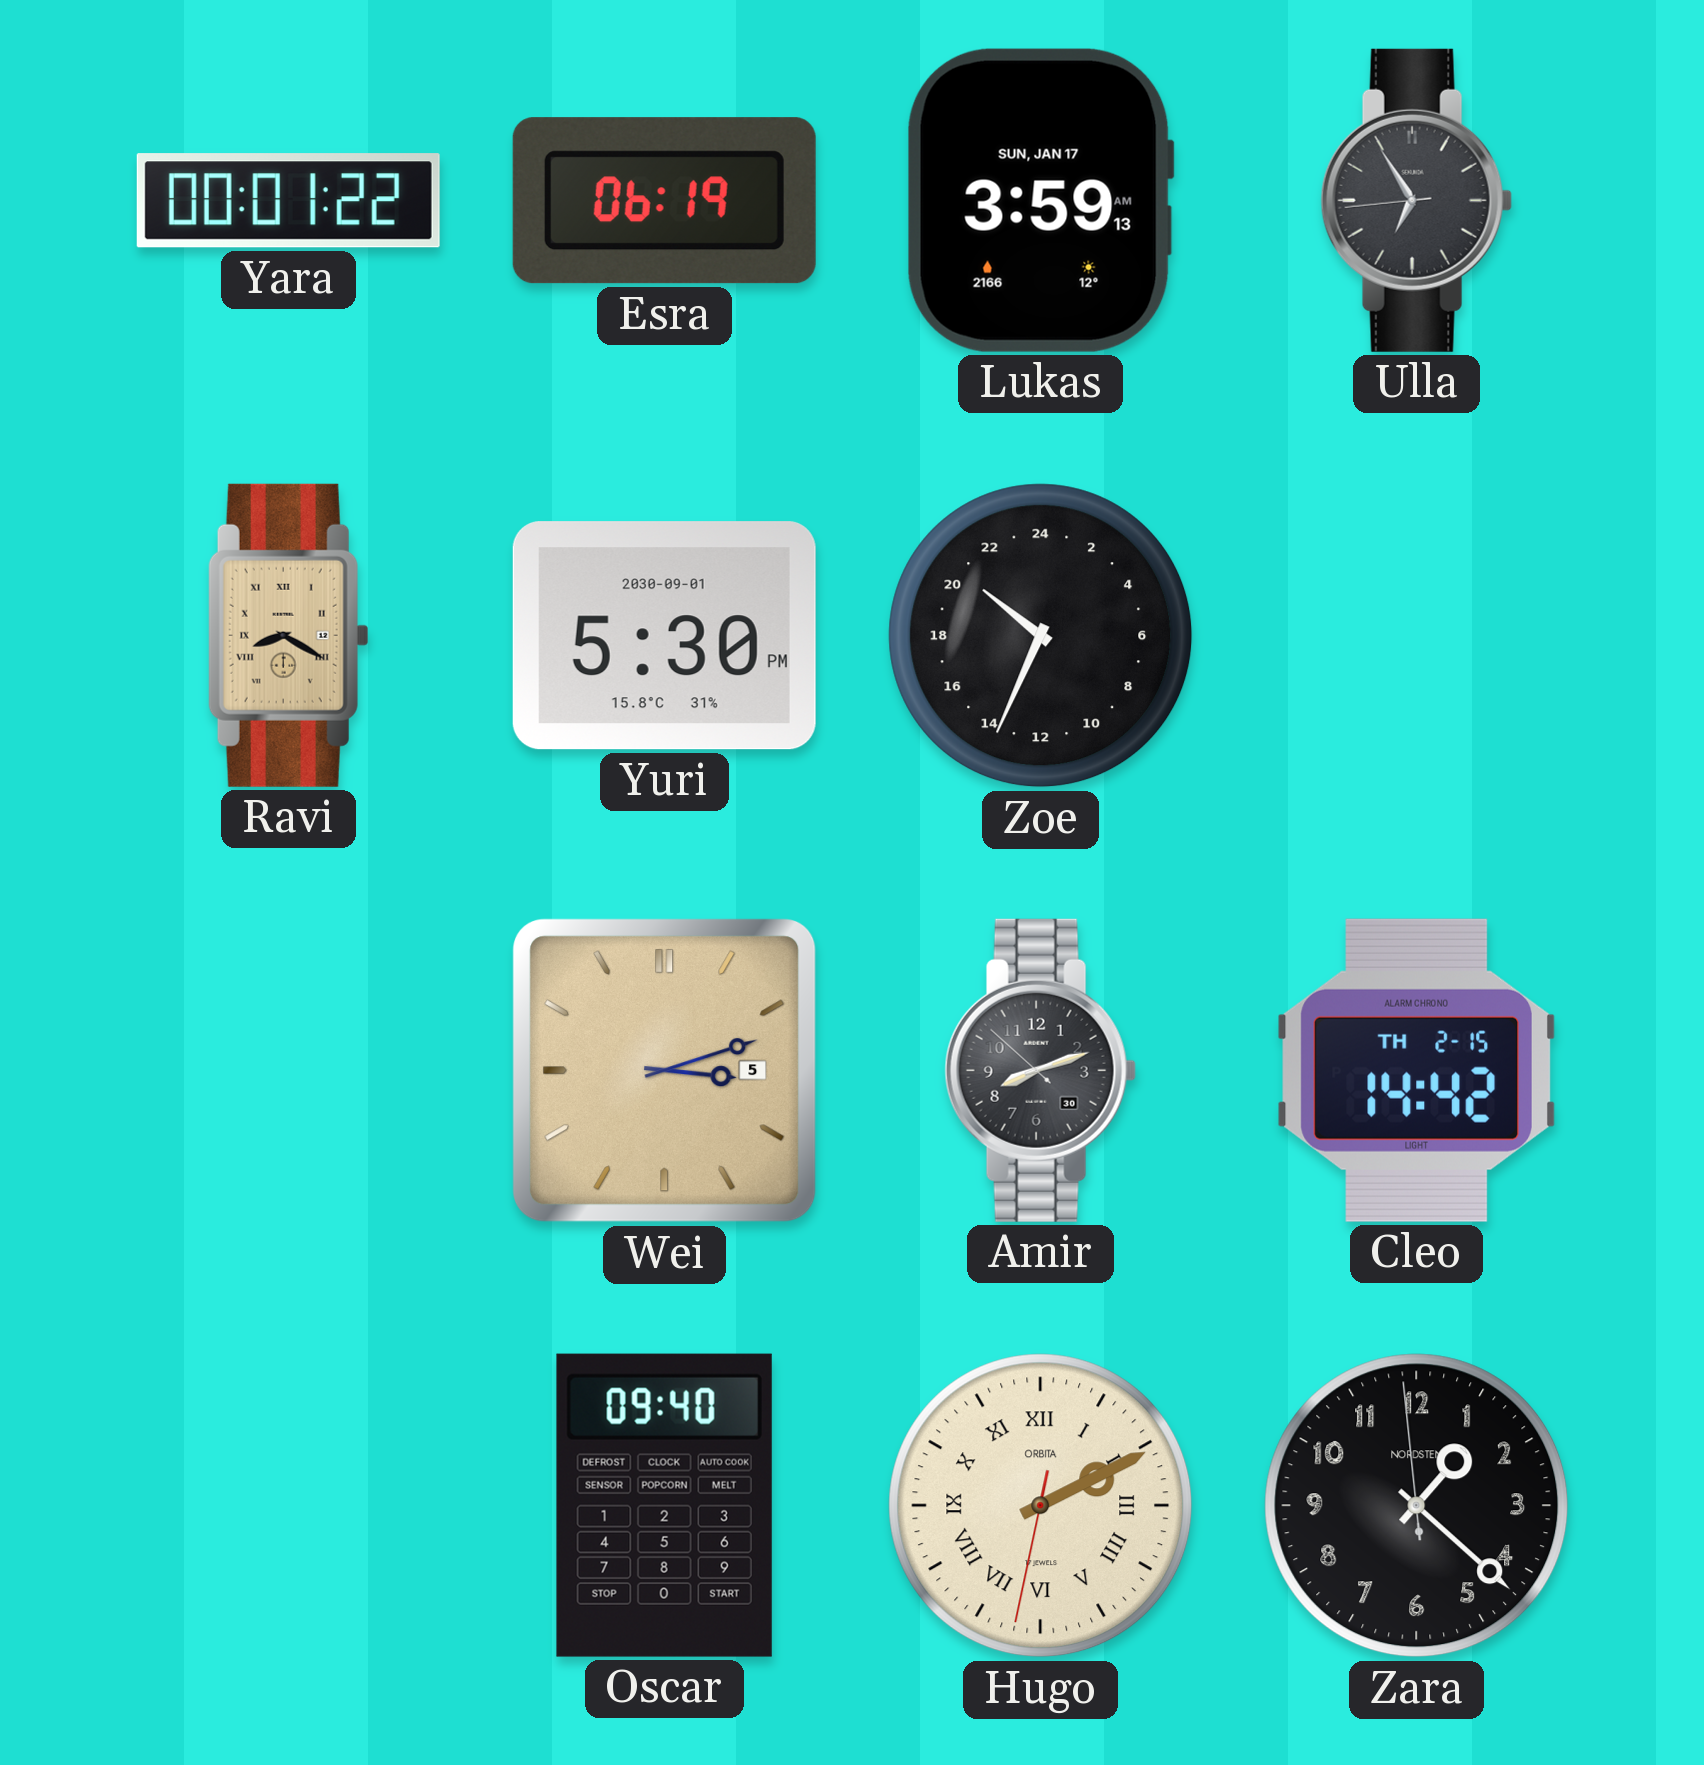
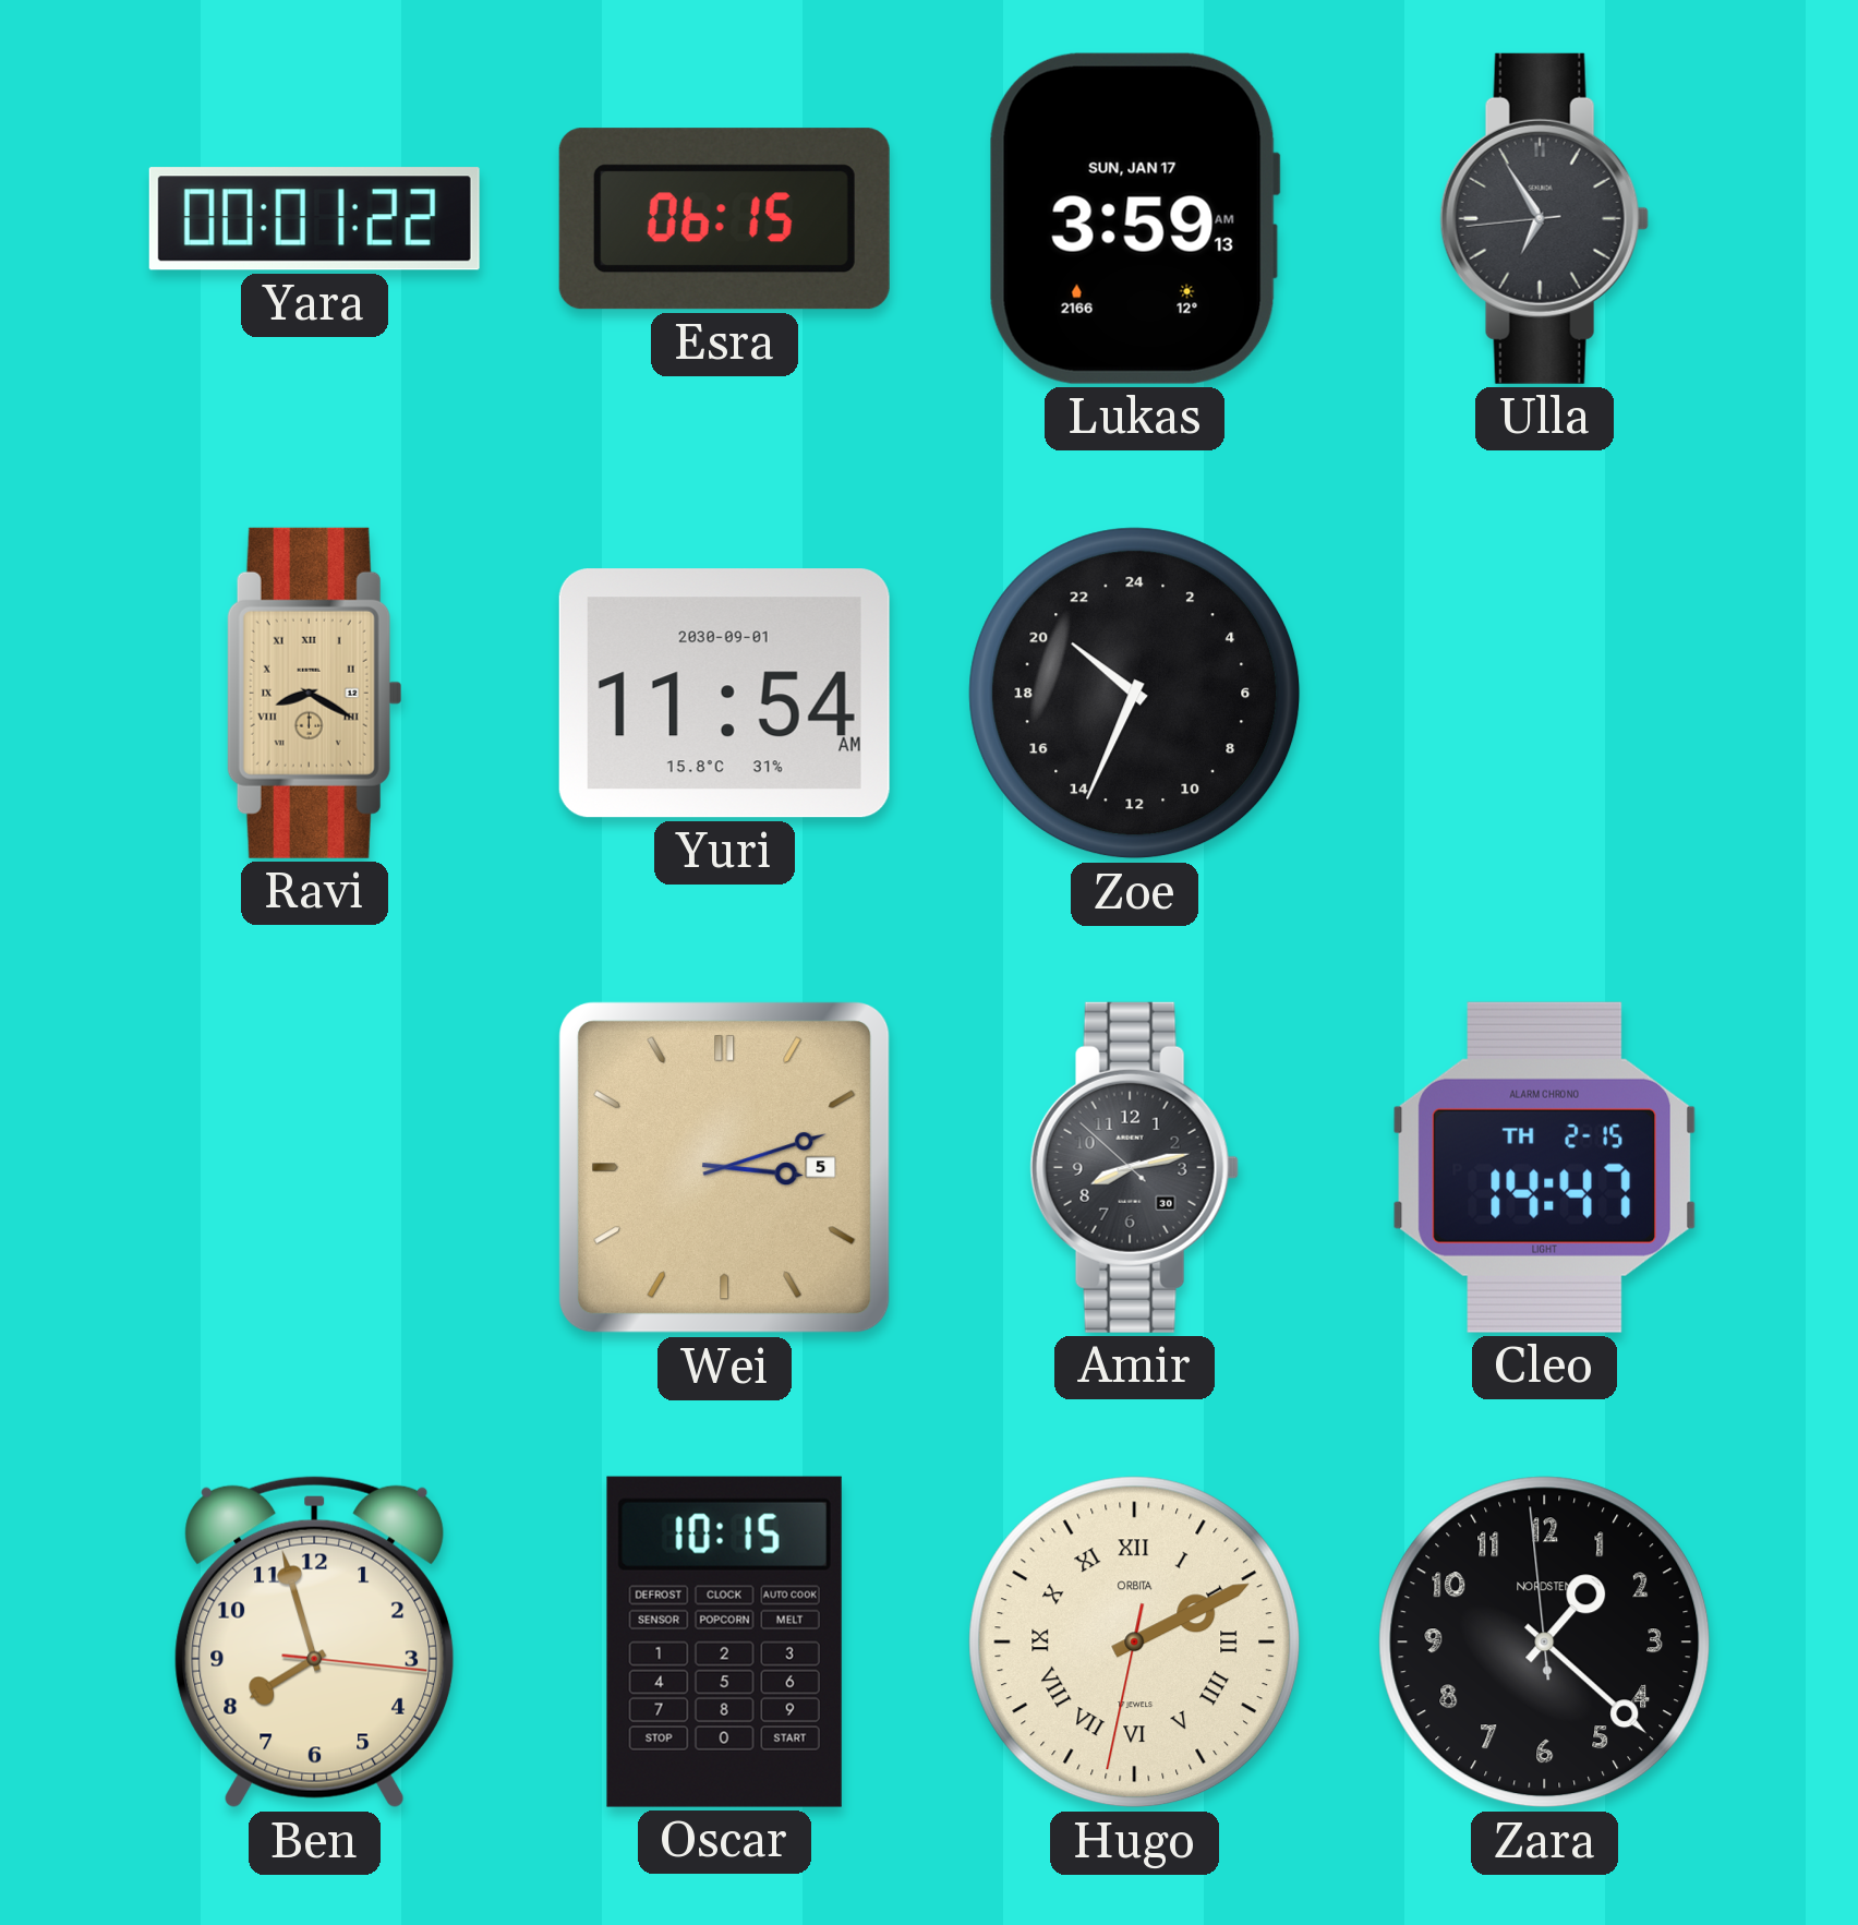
Esra: 06:19 -> 06:15 (724, 219)
Yuri: 5:30 -> 11:54 (724, 694)
Amir: 8:11 -> 8:12 (1134, 1167)
Cleo: 14:42 -> 14:47 (1544, 1167)
Ben: none -> 7:57 (315, 1643)
Oscar: 09:40 -> 10:15 (724, 1641)
